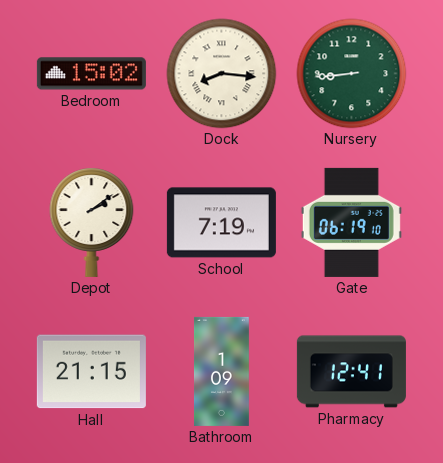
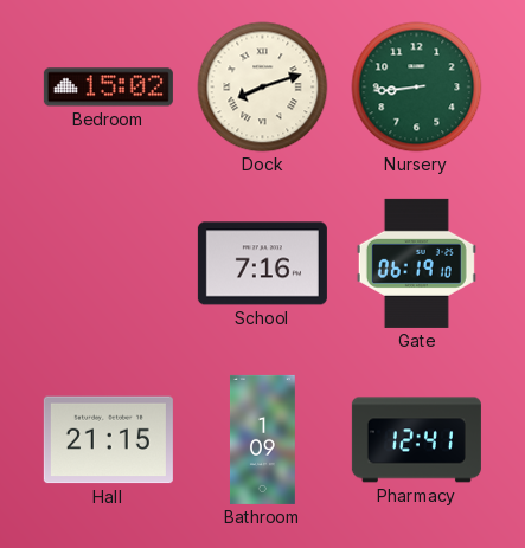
Dock: 8:16 -> 8:12 (263, 88)
Depot: 2:09 -> none (92, 222)
School: 7:19 -> 7:16 (262, 264)
